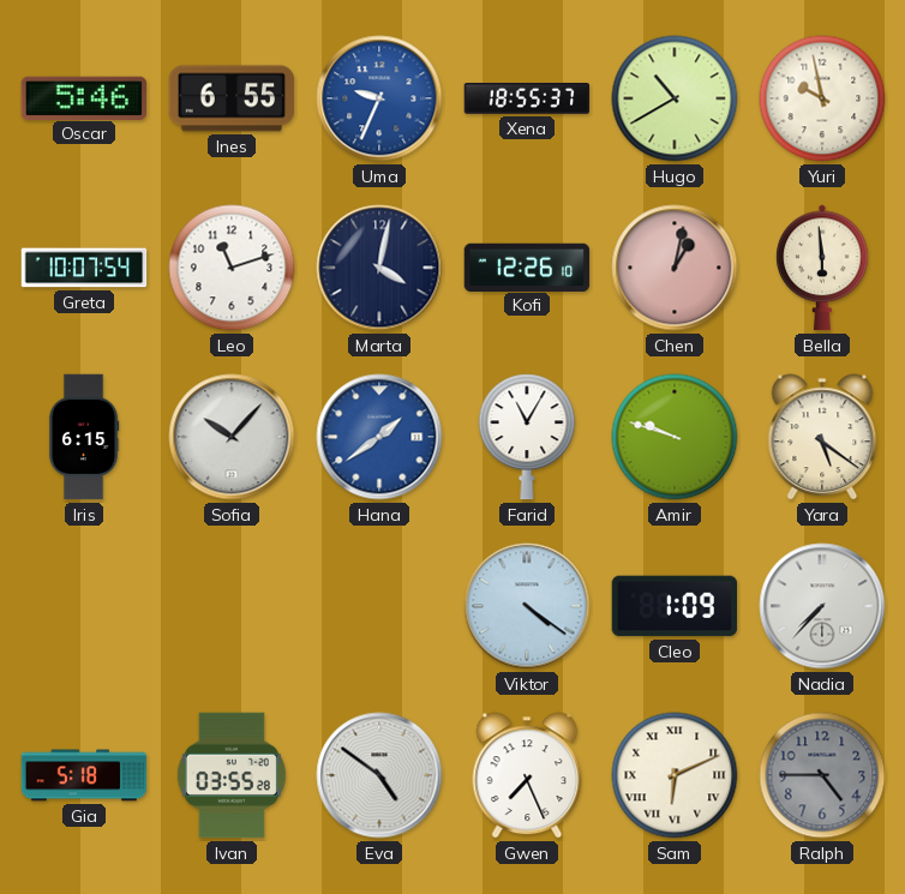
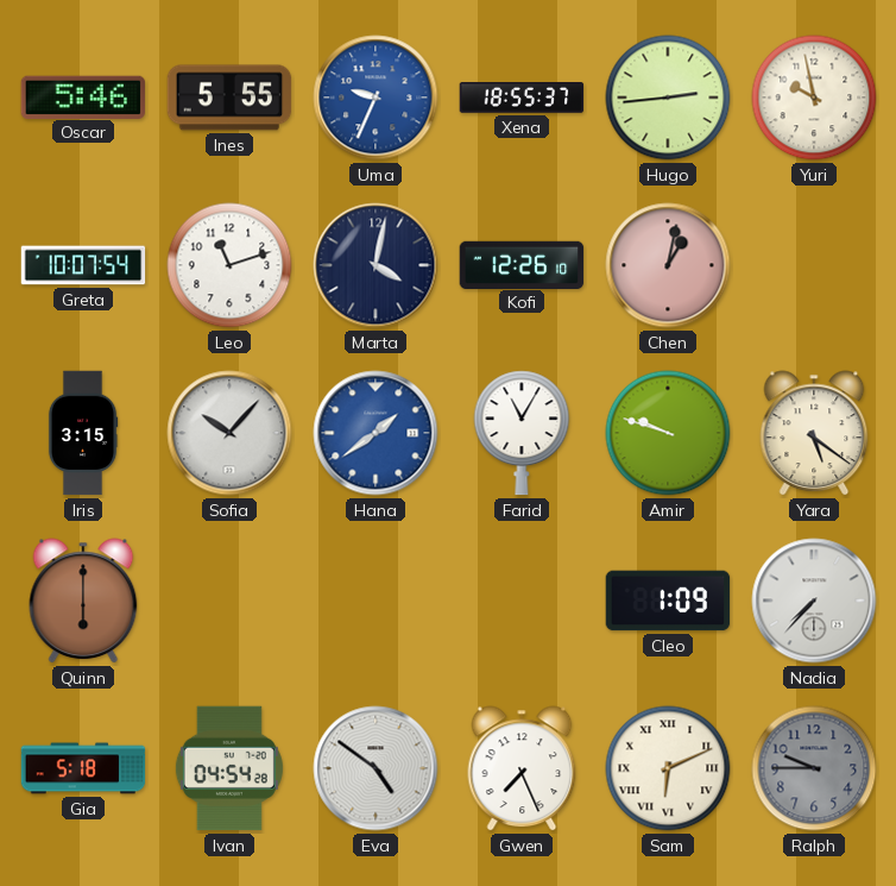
Ines: 6:55 -> 5:55 (229, 98)
Hugo: 10:40 -> 2:44 (668, 98)
Bella: 5:59 -> none (822, 268)
Iris: 6:15 -> 3:15 (83, 433)
Quinn: none -> 6:00 (83, 601)
Viktor: 4:21 -> none (527, 606)
Ivan: 03:55 -> 04:54 (229, 768)
Ralph: 4:45 -> 9:45 (814, 768)
